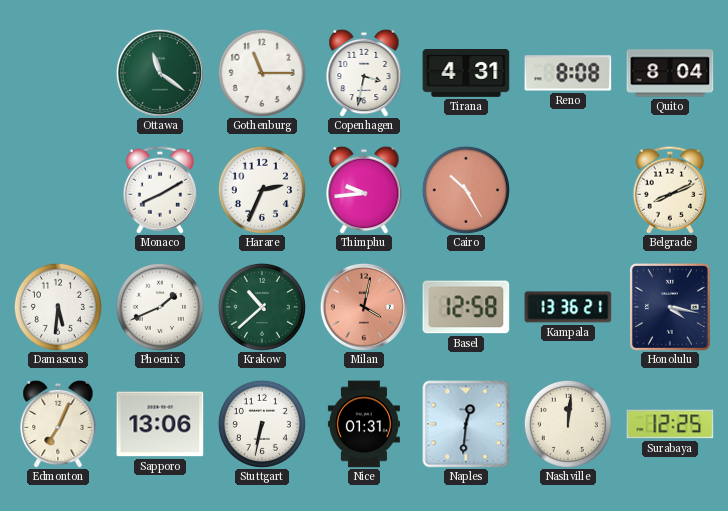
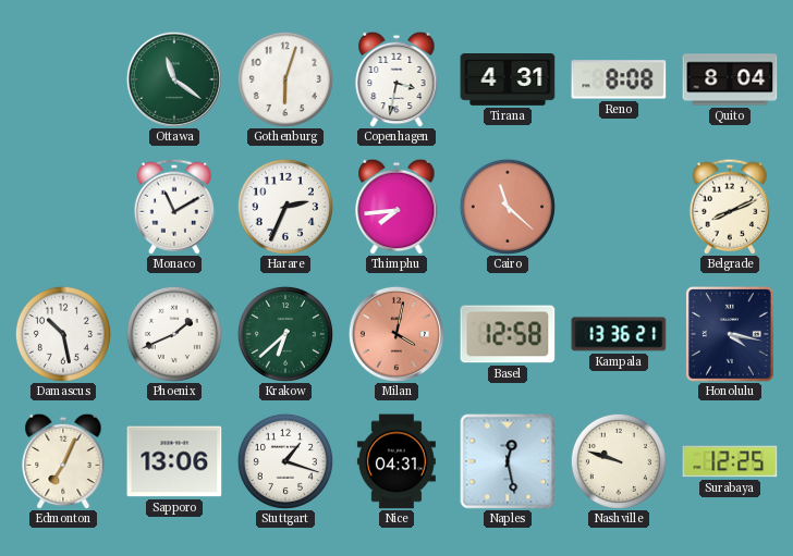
Gothenburg: 11:15 -> 6:03 (285, 79)
Monaco: 8:10 -> 11:10 (173, 207)
Thimphu: 9:44 -> 7:44 (396, 207)
Cairo: 10:25 -> 11:22 (508, 207)
Damascus: 5:31 -> 10:28 (63, 334)
Krakow: 10:38 -> 6:38 (285, 334)
Stuttgart: 6:32 -> 1:18 (285, 461)
Nice: 01:31 -> 04:31 (396, 461)
Naples: 12:31 -> 12:28 (508, 461)
Nashville: 12:01 -> 9:48 (619, 461)
